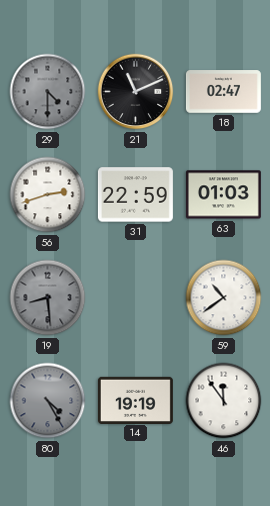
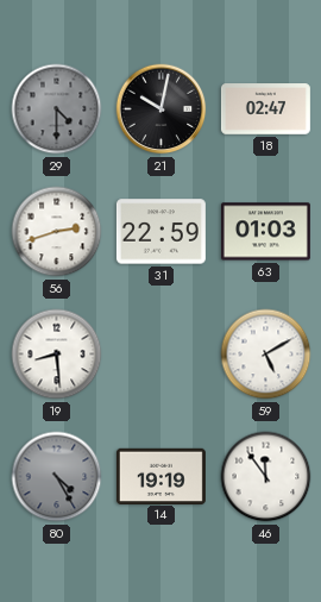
21: 11:11 -> 10:02 (162, 109)
19 dial: grey -> white (57, 355)
59: 10:39 -> 5:10 (266, 355)
